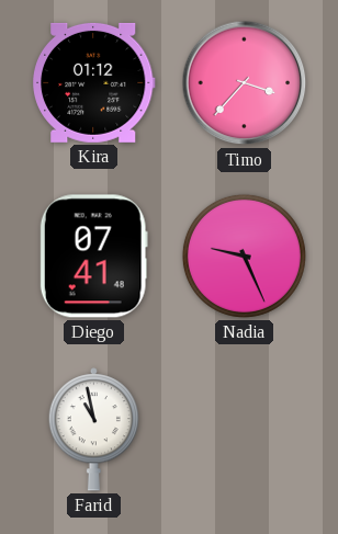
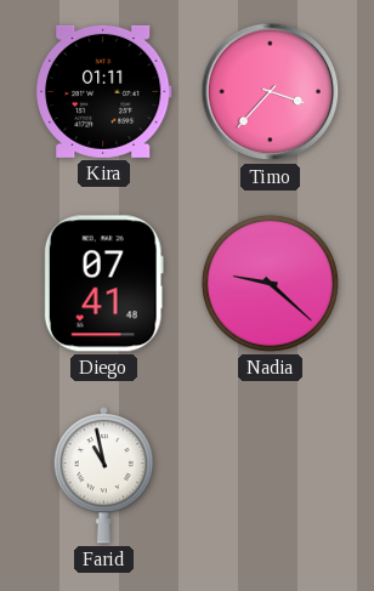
Kira: 01:12 -> 01:11 (103, 91)
Nadia: 9:26 -> 9:22 (270, 283)
